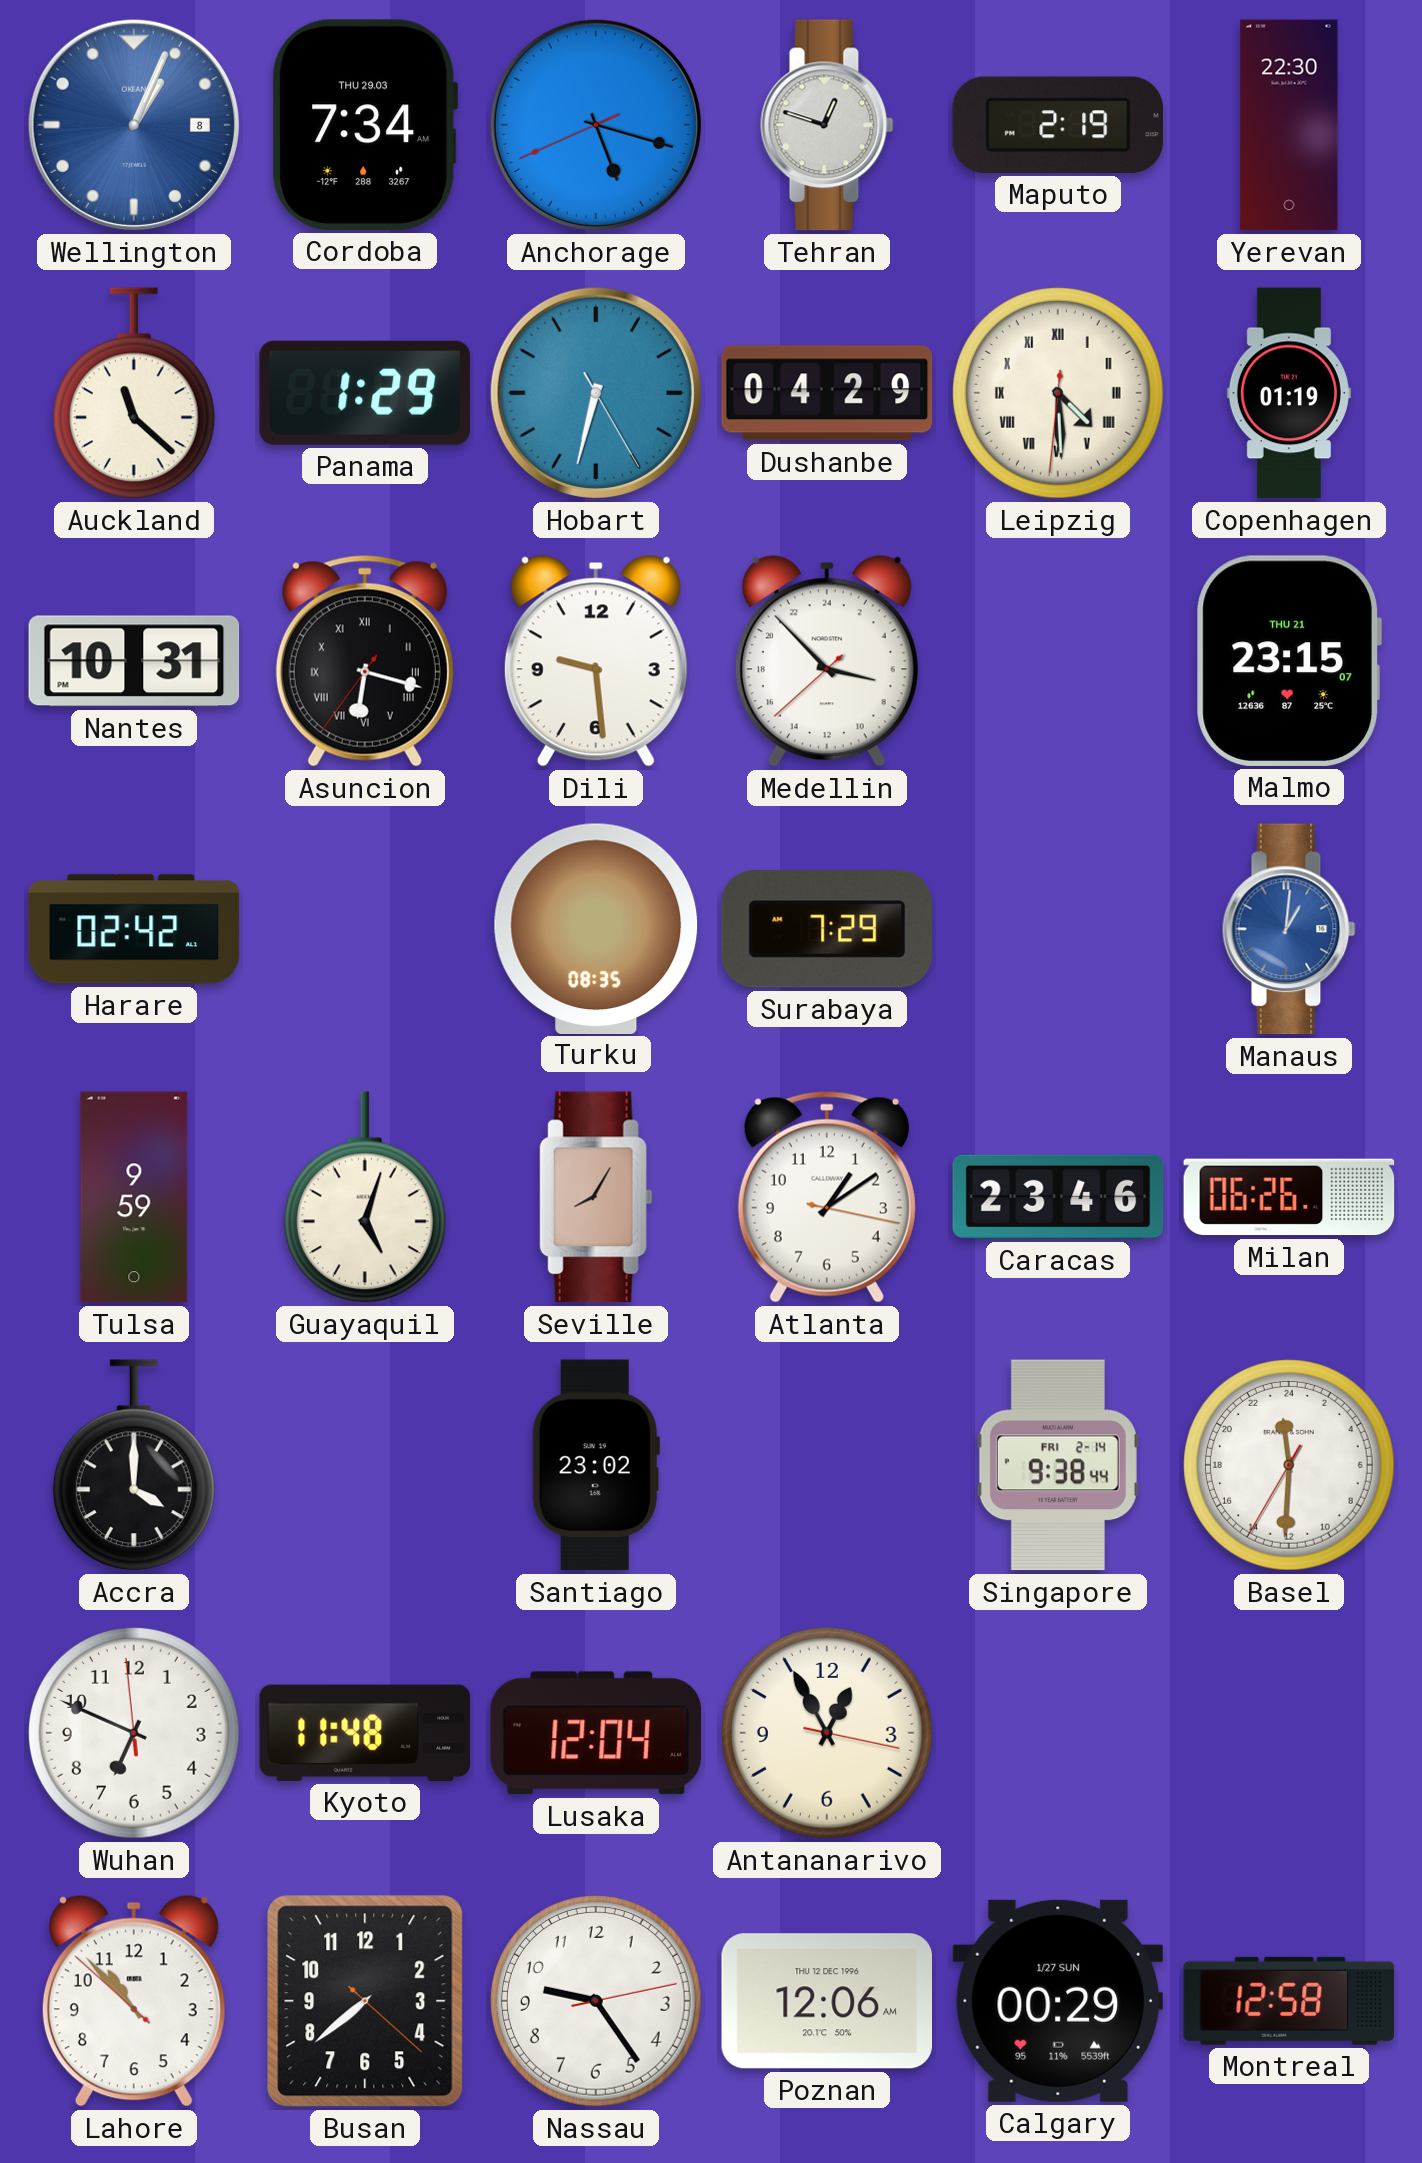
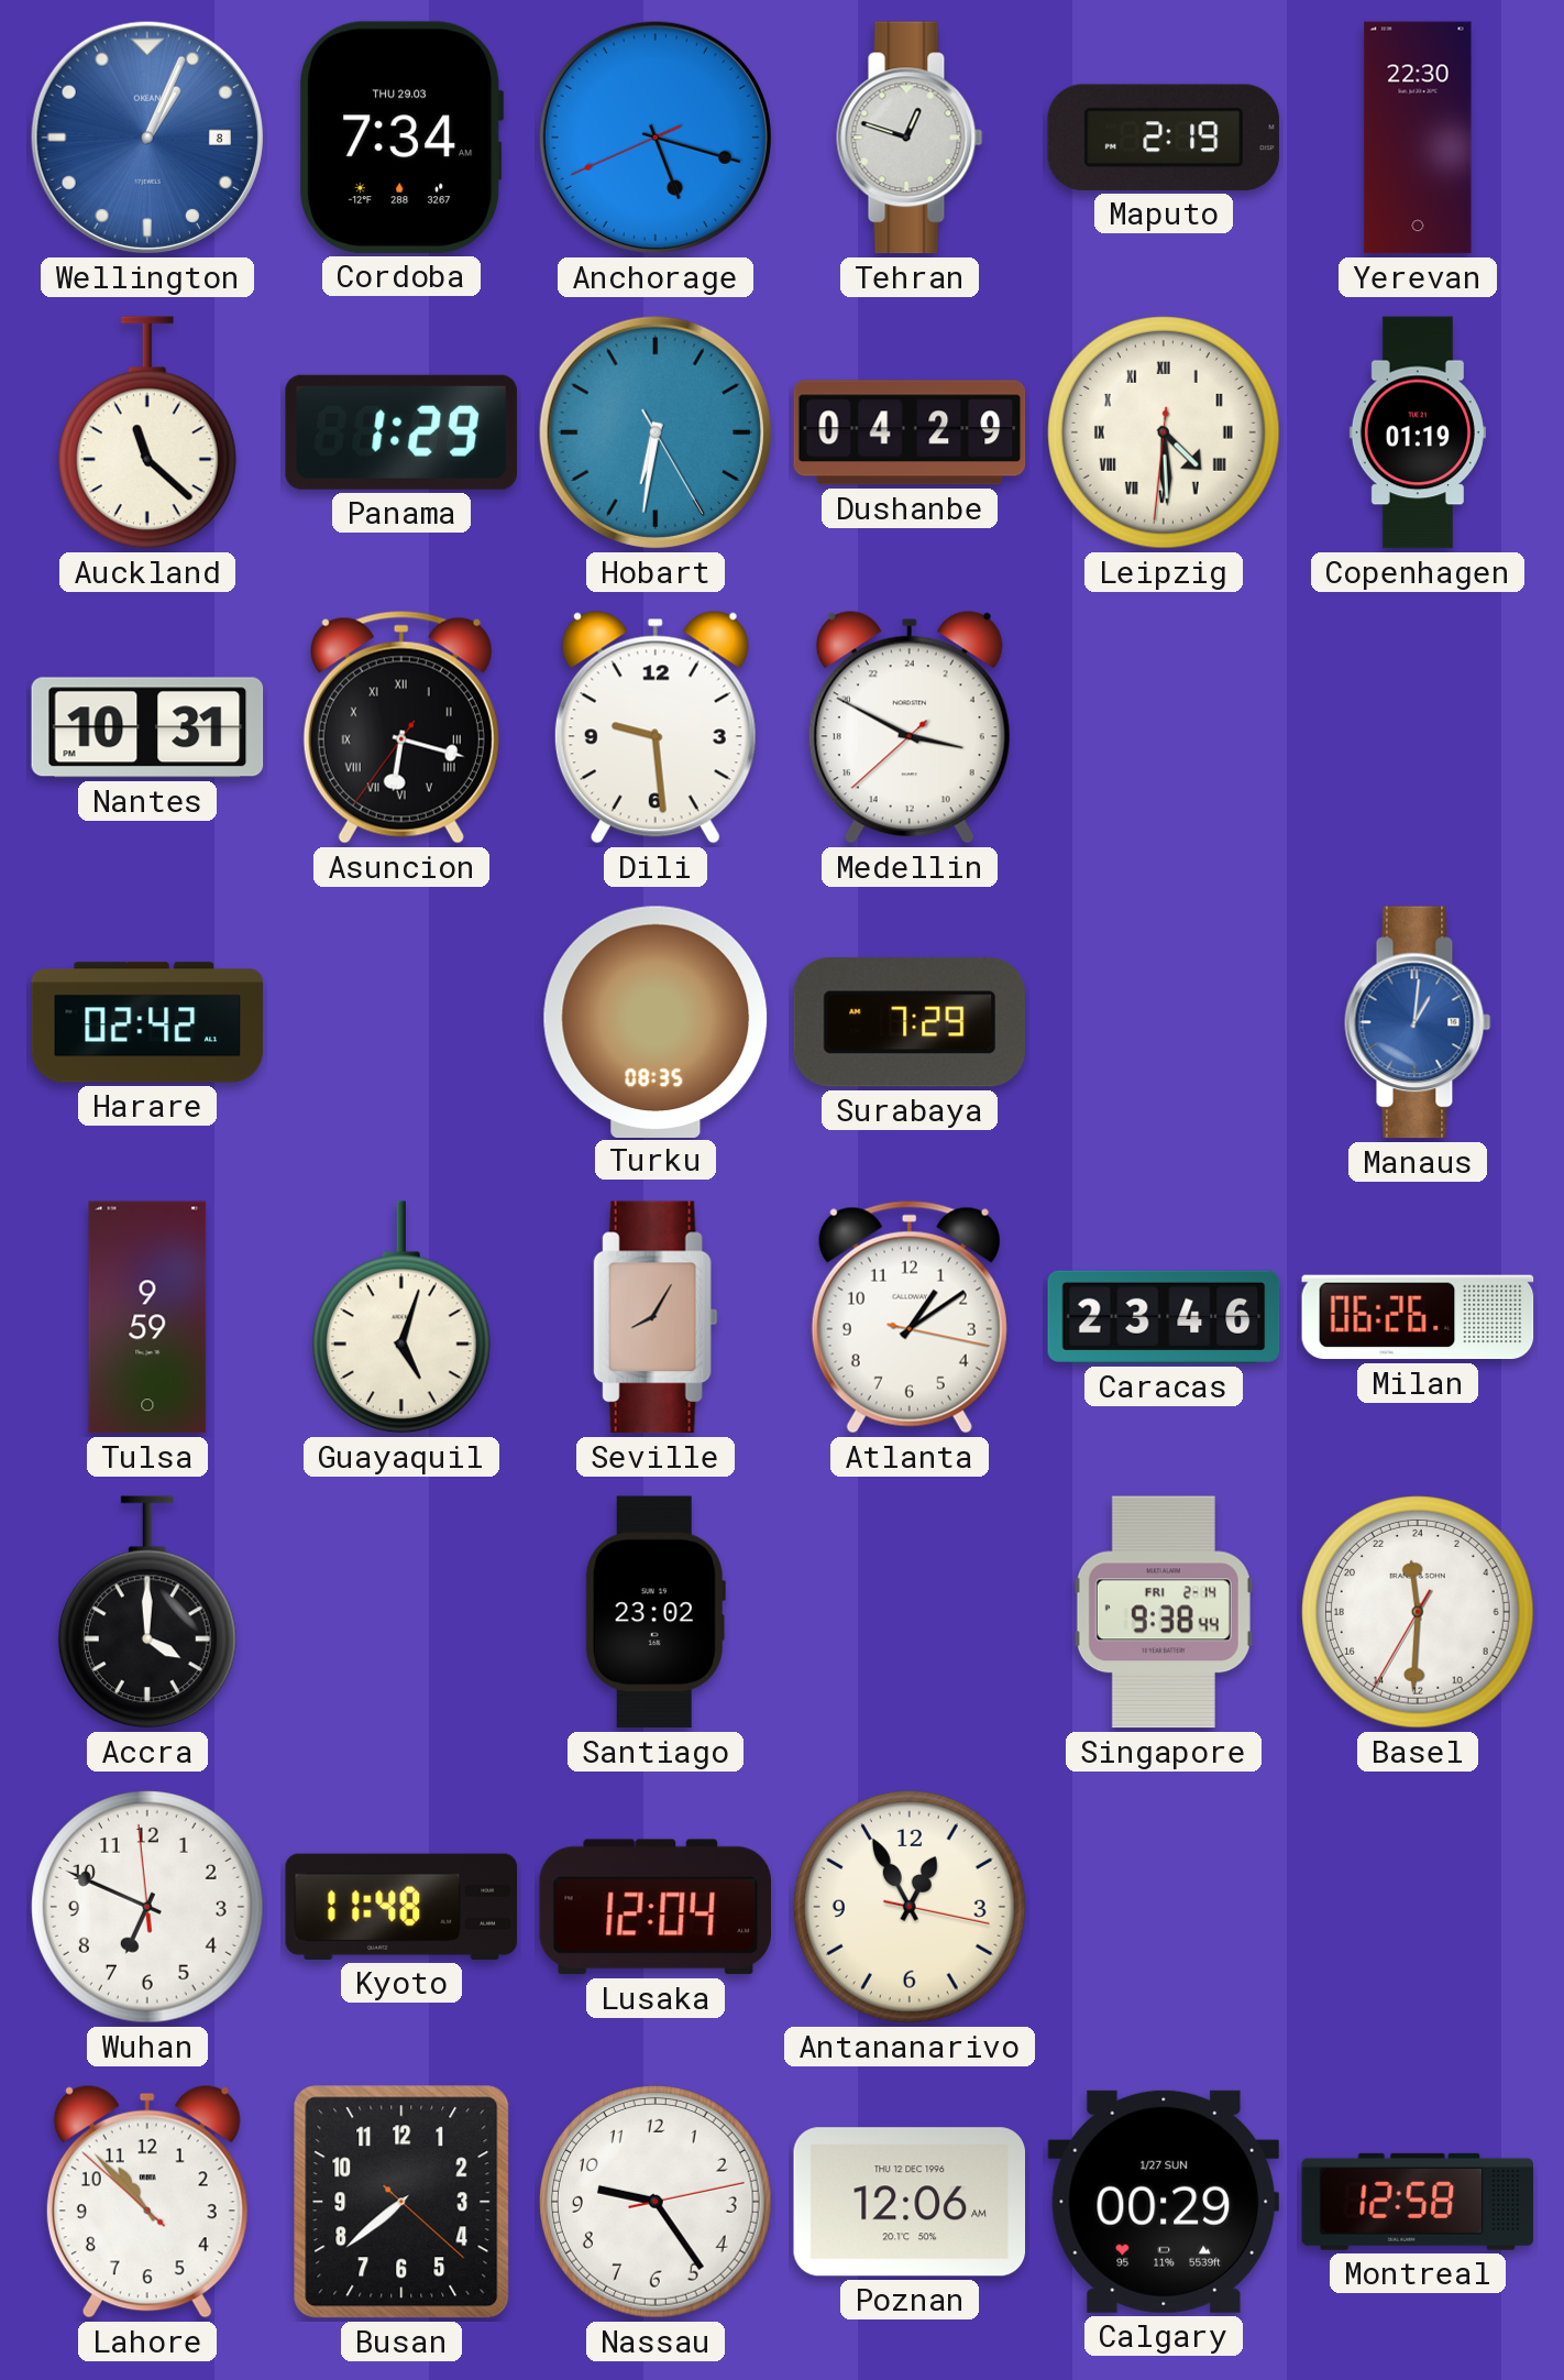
Hobart: 6:32 -> 6:31 (656, 432)
Medellin: 6:52 -> 6:49 (910, 727)
Malmo: 23:15 -> none (1289, 661)
